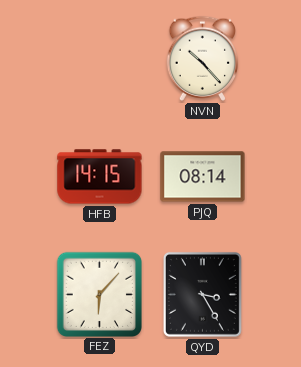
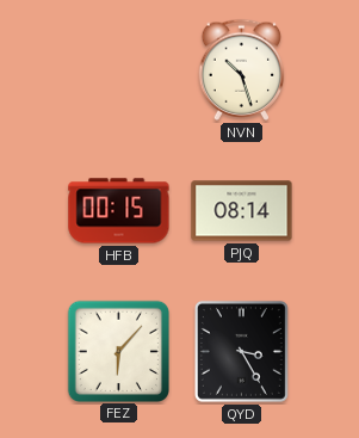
NVN: 10:23 -> 10:27 (242, 69)
HFB: 14:15 -> 00:15 (119, 211)
